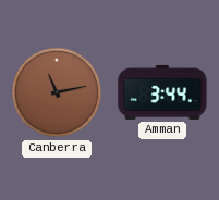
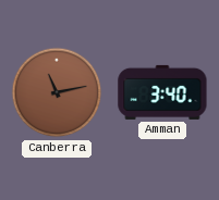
Amman: 3:44 -> 3:40 (162, 92)
